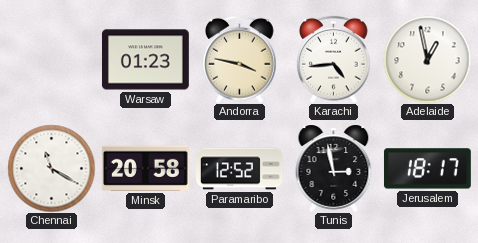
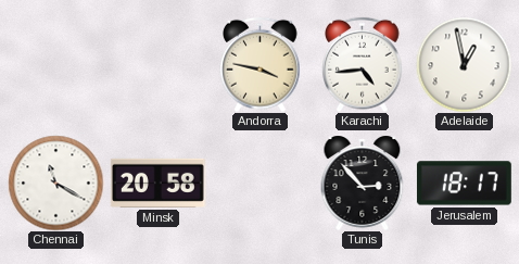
Warsaw: 01:23 -> none (145, 60)
Paramaribo: 12:52 -> none (240, 169)
Tunis: 2:58 -> 2:53 (363, 183)
